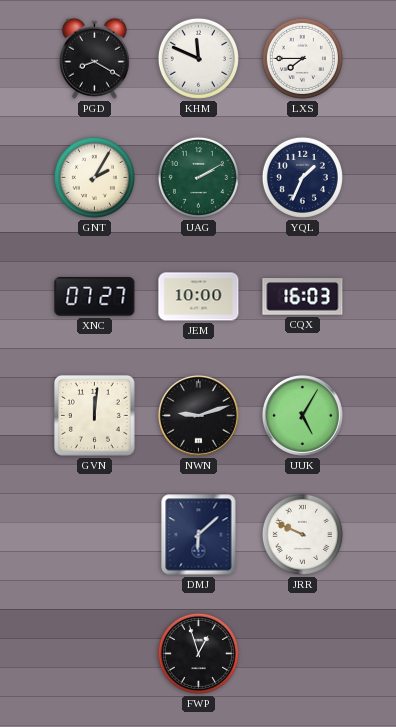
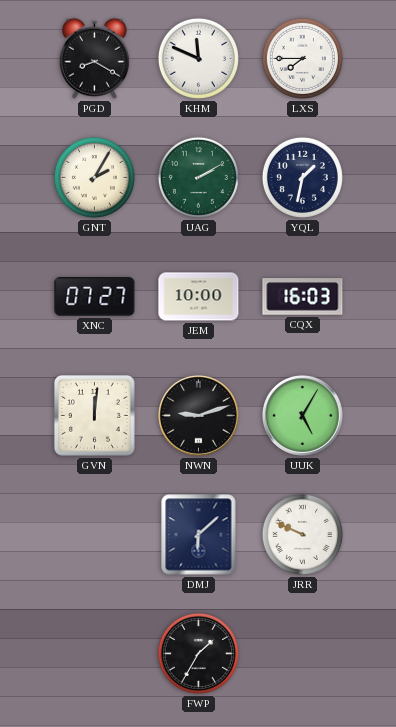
YQL: 1:34 -> 1:32 (302, 177)
FWP: 12:57 -> 1:35 (198, 653)
